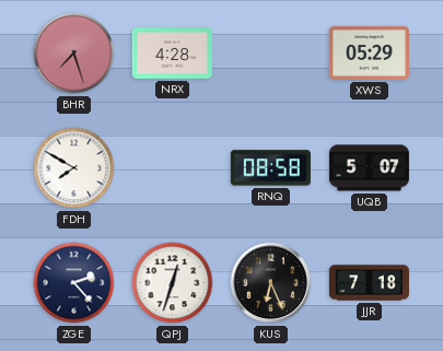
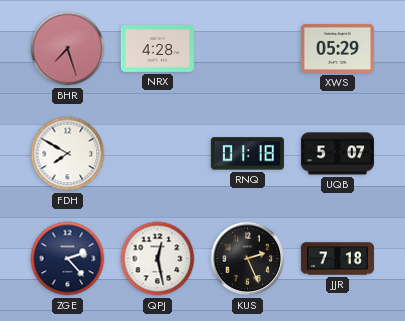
RNQ: 08:58 -> 01:18 (247, 154)
QPJ: 12:33 -> 12:28 (158, 259)
KUS: 6:26 -> 2:26 (248, 259)
